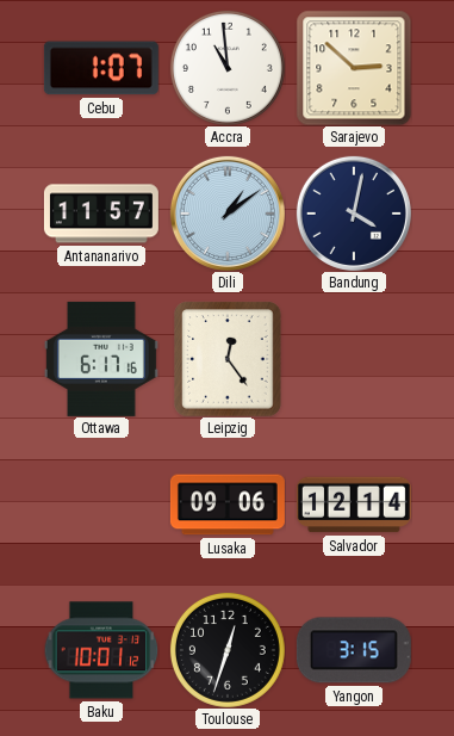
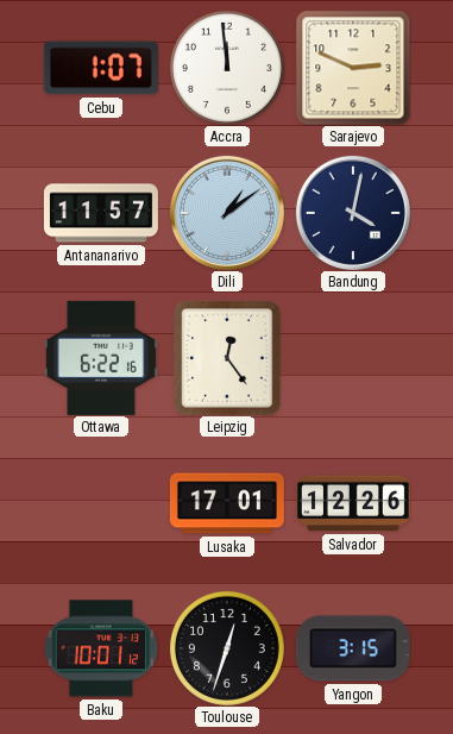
Accra: 10:59 -> 11:59 (227, 68)
Sarajevo: 2:52 -> 2:49 (353, 68)
Ottawa: 6:17 -> 6:22 (101, 358)
Lusaka: 09:06 -> 17:01 (227, 503)
Salvador: 12:14 -> 12:26 (353, 503)
